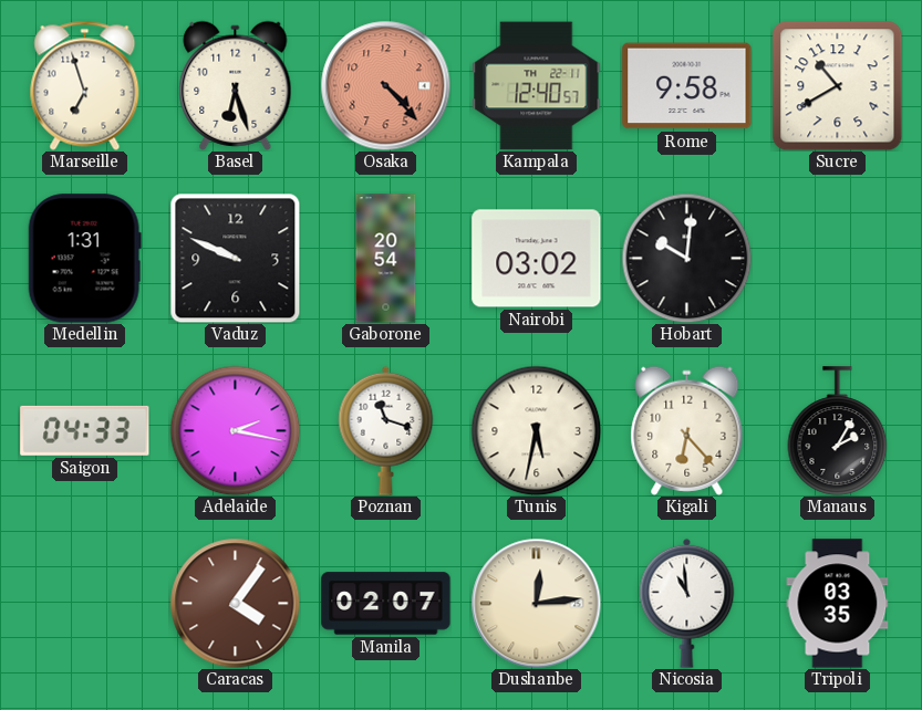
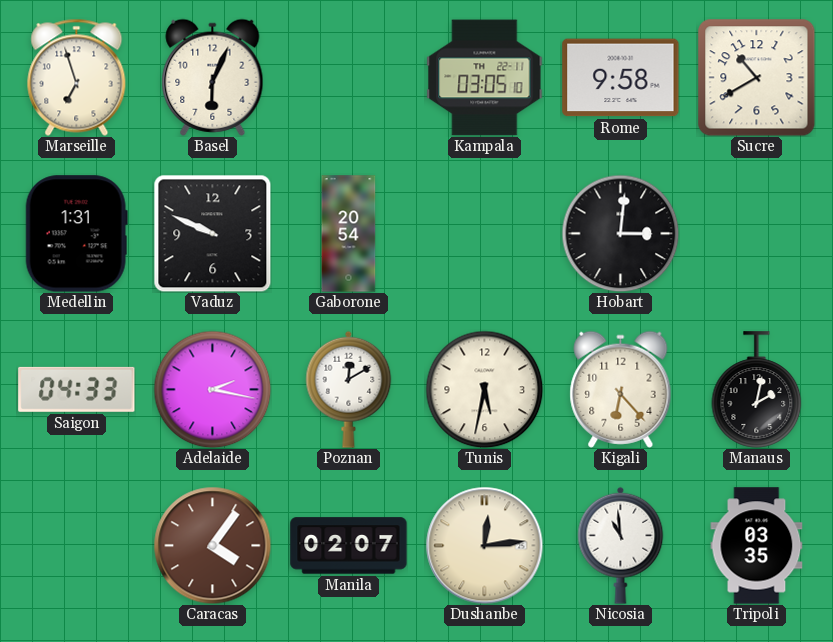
Basel: 6:27 -> 6:04 (213, 77)
Osaka: 4:23 -> none (385, 85)
Kampala: 12:40 -> 03:05 (485, 78)
Nairobi: 03:02 -> none (537, 259)
Hobart: 10:01 -> 3:01 (620, 233)
Poznan: 11:18 -> 12:10 (349, 389)
Manaus: 2:05 -> 2:02 (757, 390)
